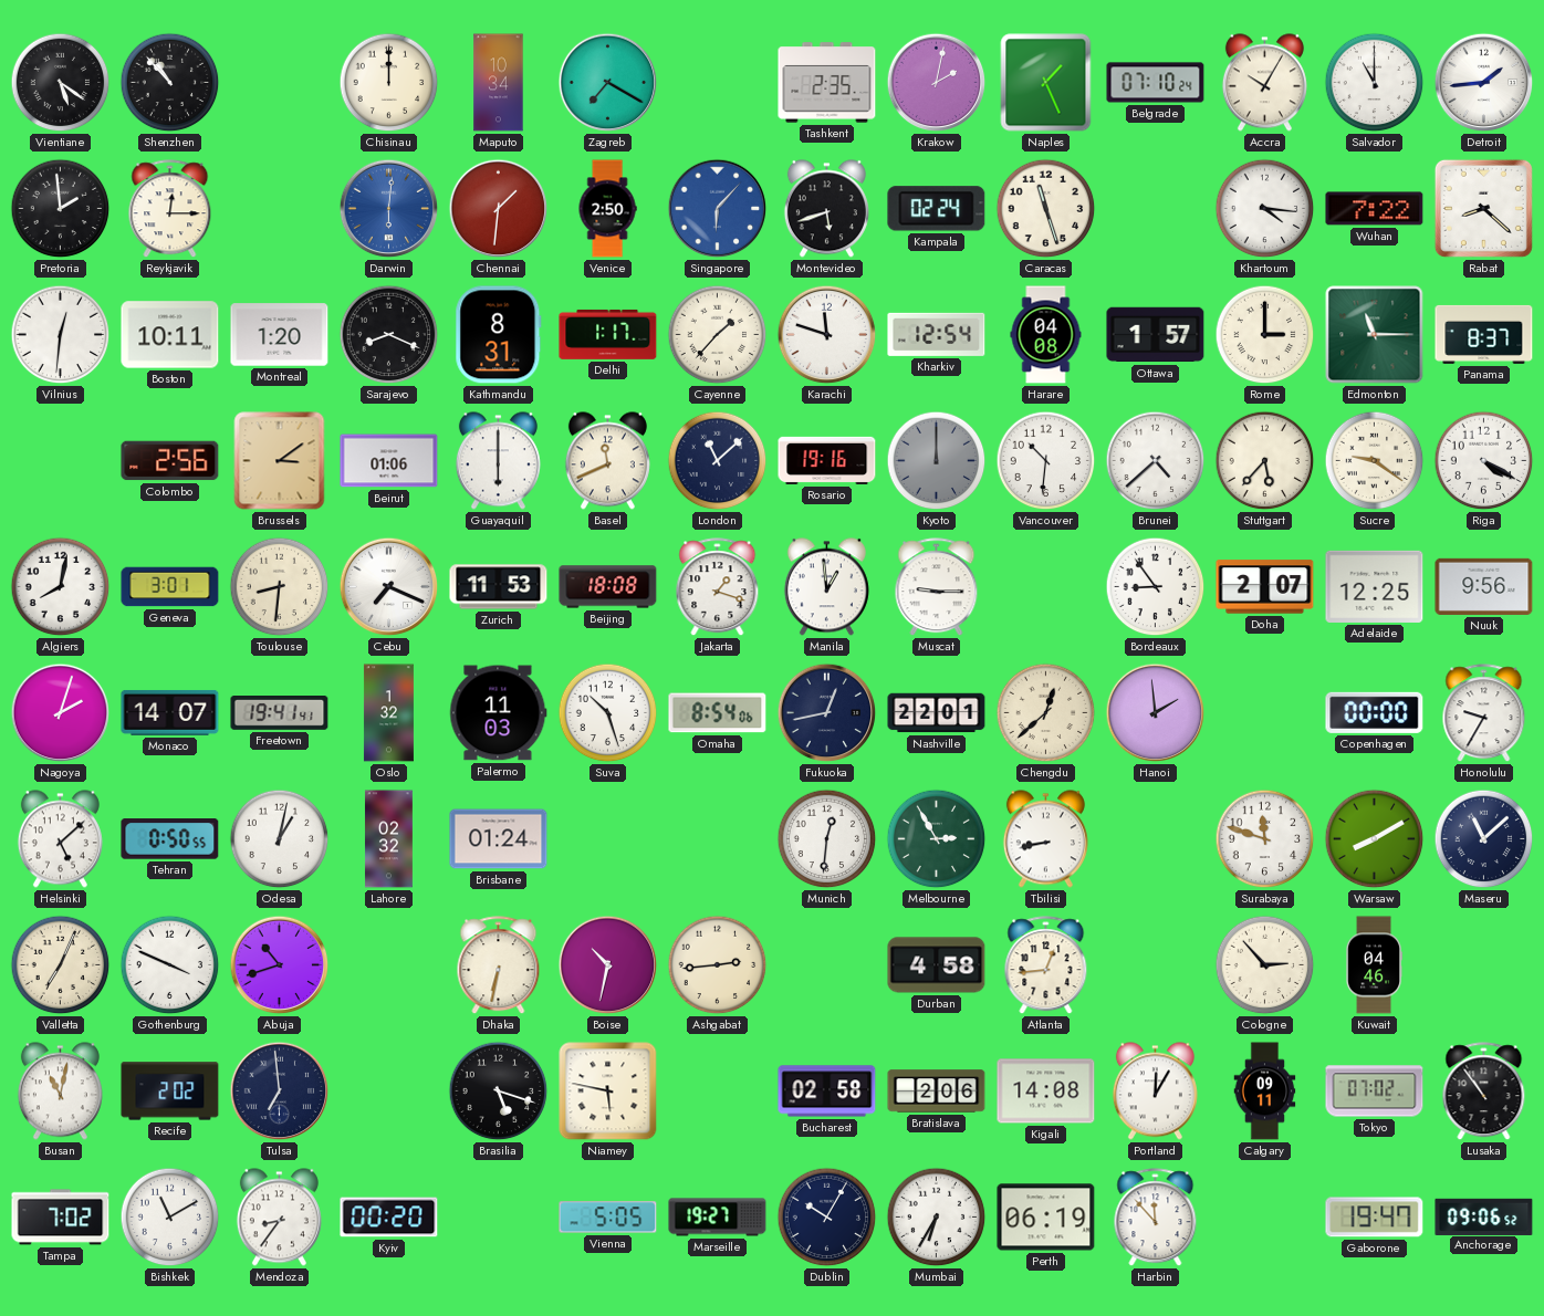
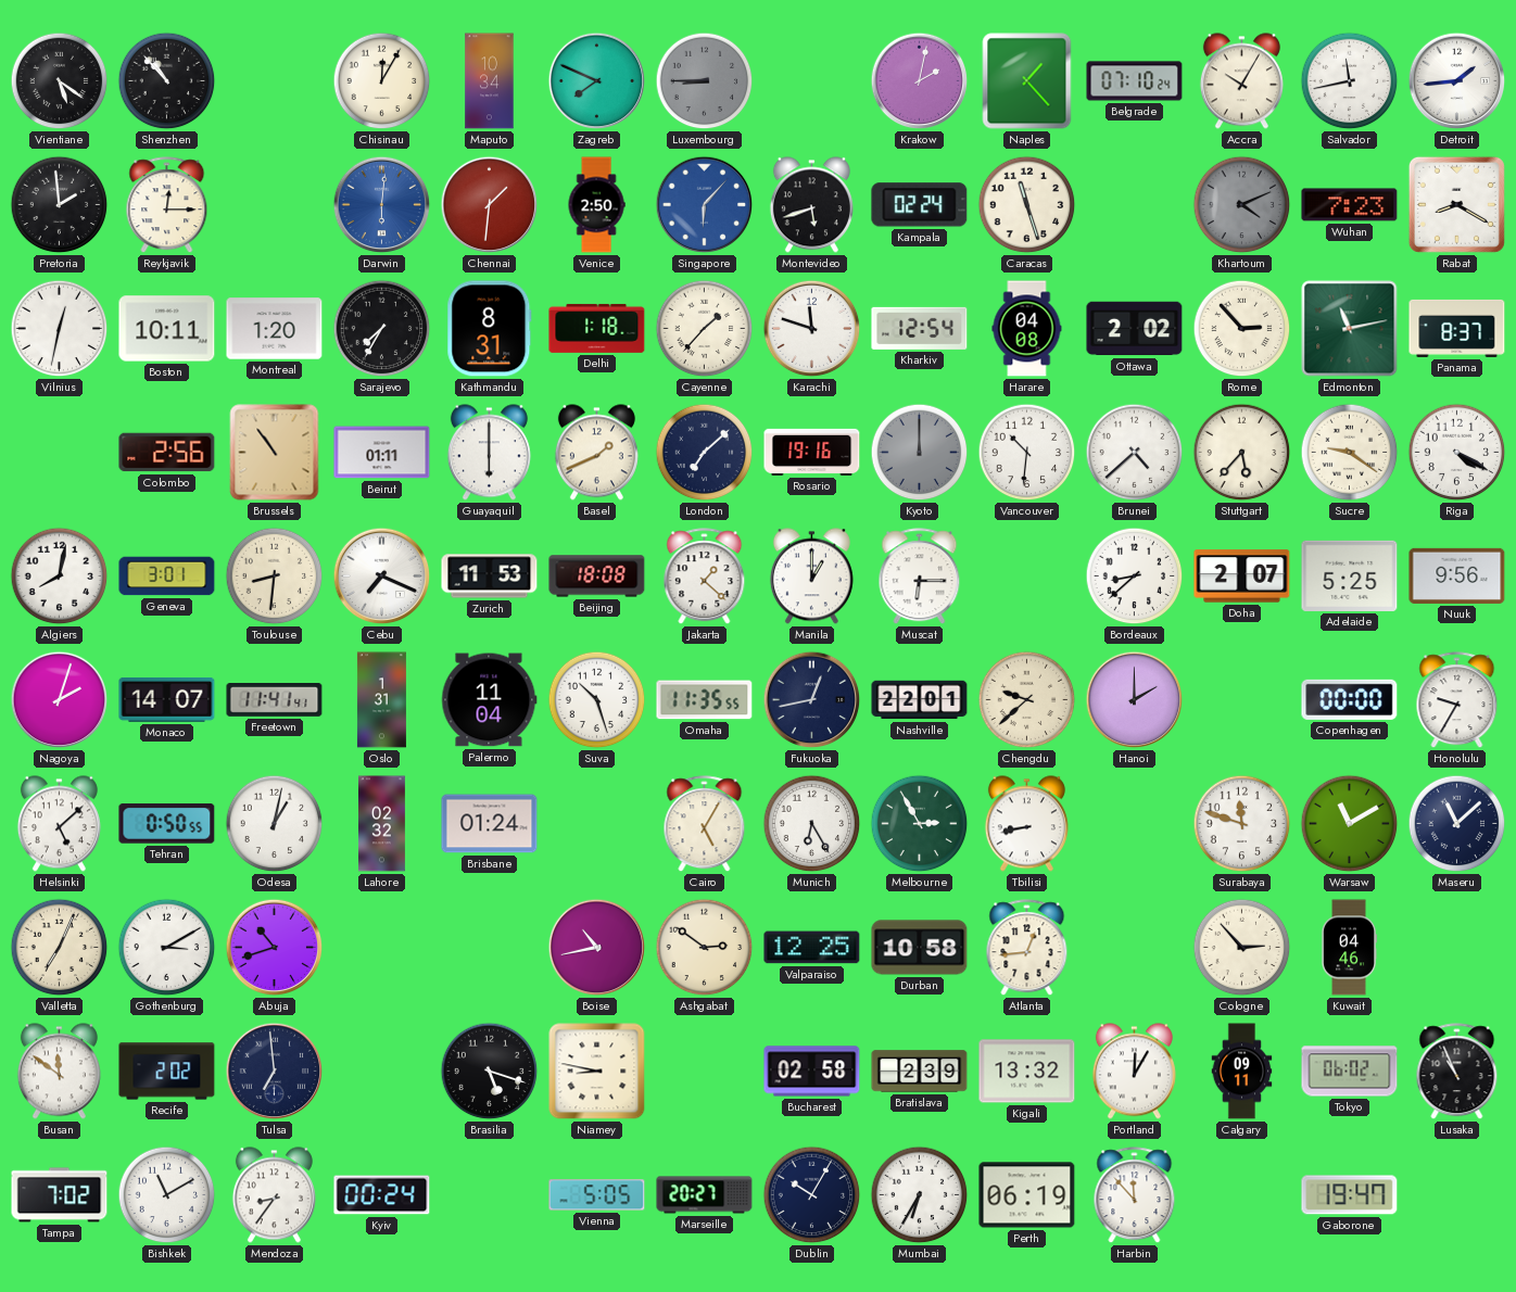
Chisinau: 12:00 -> 12:05 (382, 81)
Zagreb: 7:20 -> 7:49 (597, 81)
Luxembourg: none -> 8:45 (705, 81)
Tashkent: 2:35 -> none (827, 83)
Naples: 1:26 -> 1:23 (1027, 81)
Salvador: 11:00 -> 11:43 (1350, 81)
Khartoum: 4:16 -> 4:11 (1242, 205)
Khartoum dial: white -> grey (1242, 205)
Wuhan: 7:22 -> 7:23 (1350, 205)
Rabat: 8:22 -> 8:20 (1456, 204)
Vilnius: 12:31 -> 12:32 (60, 329)
Sarajevo: 8:19 -> 7:35 (382, 329)
Delhi: 1:17 -> 1:18 (597, 328)
Ottawa: 1:57 -> 2:02 (1135, 329)
Rome: 3:00 -> 2:53 (1242, 329)
Edmonton: 11:15 -> 11:13 (1350, 329)
Brussels: 3:09 -> 10:54 (275, 453)
Beirut: 01:06 -> 01:11 (382, 453)
Basel: 11:41 -> 1:41 (596, 453)
London: 11:08 -> 7:08 (705, 453)
Jakarta: 1:18 -> 1:22 (705, 577)
Manila: 12:59 -> 1:00 (811, 577)
Muscat: 9:15 -> 6:15 (920, 577)
Bordeaux: 8:54 -> 8:38 (1135, 577)
Adelaide: 12:25 -> 5:25 (1350, 575)
Freetown: 19:41 -> 11:41 (275, 700)
Oslo: 1:32 -> 1:31 (381, 700)
Palermo: 11:03 -> 11:04 (489, 700)
Omaha: 8:54 -> 11:35 (705, 700)
Chengdu: 12:38 -> 9:38 (1027, 700)
Hanoi: 1:59 -> 2:00 (1135, 700)
Cairo: none -> 5:05 (705, 824)
Munich: 12:31 -> 6:25 (812, 824)
Warsaw: 8:10 -> 11:10 (1350, 824)
Gothenburg: 3:49 -> 3:10 (167, 948)
Dhaka: 6:32 -> none (499, 965)
Boise: 10:32 -> 10:43 (597, 948)
Ashgabat: 2:44 -> 2:51 (705, 948)
Valparaiso: none -> 12:25 (812, 948)
Durban: 4:58 -> 10:58 (920, 948)
Busan: 11:02 -> 11:51 (59, 1072)
Niamey: 5:47 -> 8:47 (597, 1072)
Bratislava: 2:06 -> 2:39 (920, 1072)
Kigali: 14:08 -> 13:32 (1027, 1072)
Tokyo: 07:02 -> 06:02 (1350, 1072)
Lusaka: 10:54 -> 10:56 (1457, 1072)
Kyiv: 00:20 -> 00:24 (382, 1195)
Marseille: 19:27 -> 20:27 (705, 1195)
Anchorage: 09:06 -> none (1484, 1216)
